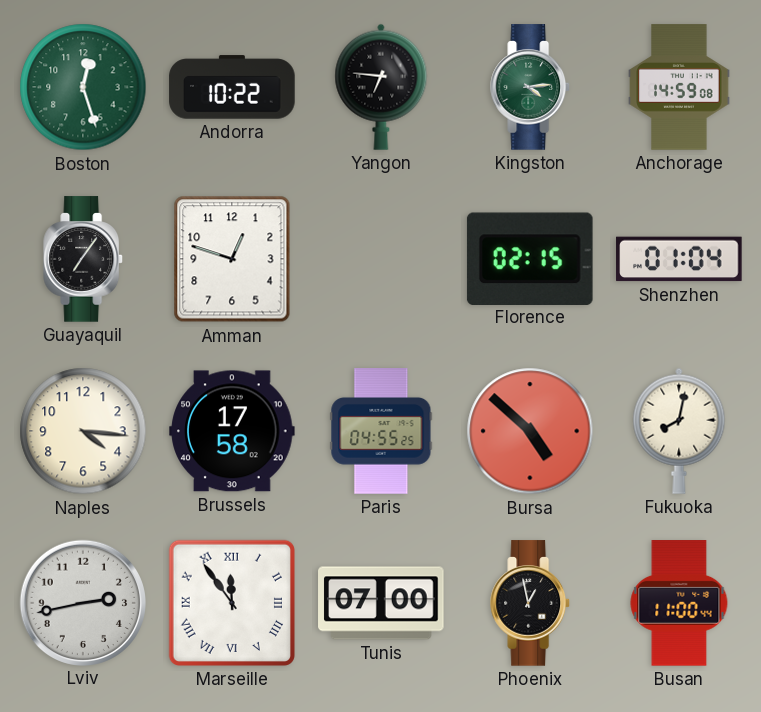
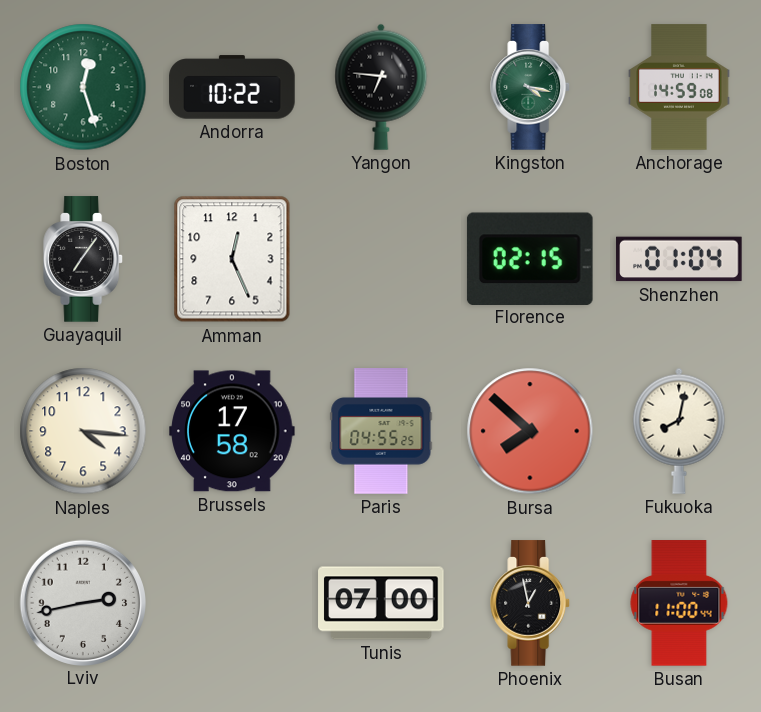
Kingston: 4:14 -> 4:17 (531, 87)
Amman: 12:48 -> 12:26 (232, 259)
Bursa: 4:52 -> 7:52 (530, 431)
Marseille: 11:54 -> none (232, 603)
